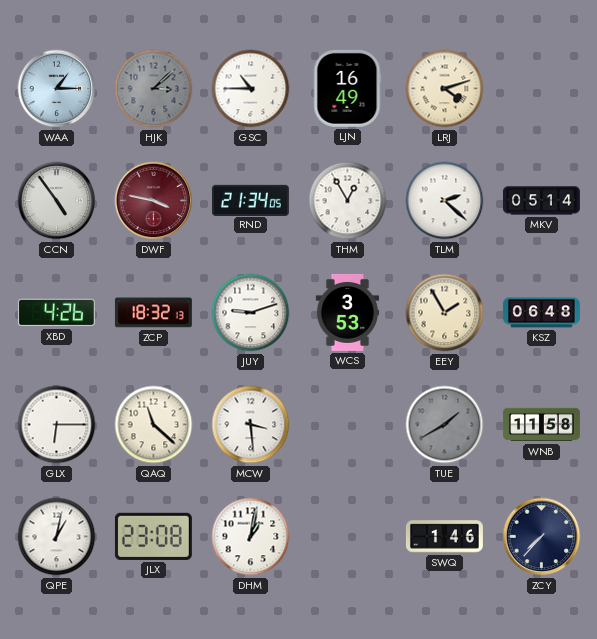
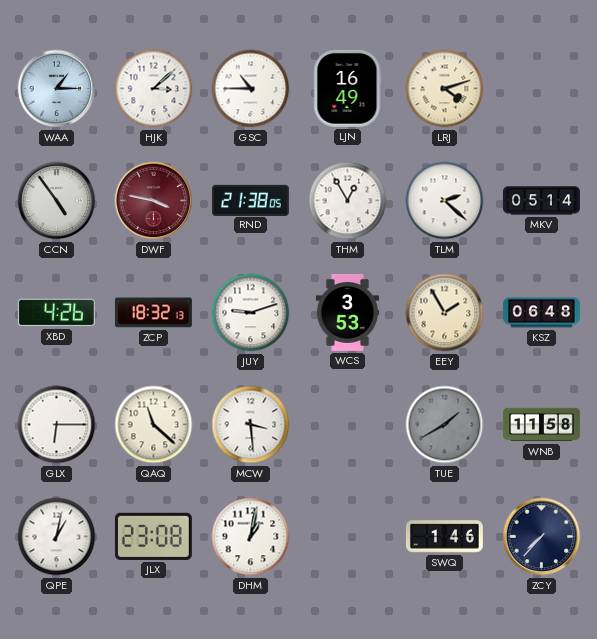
HJK dial: grey -> white (154, 89)
RND: 21:34 -> 21:38 (250, 200)
